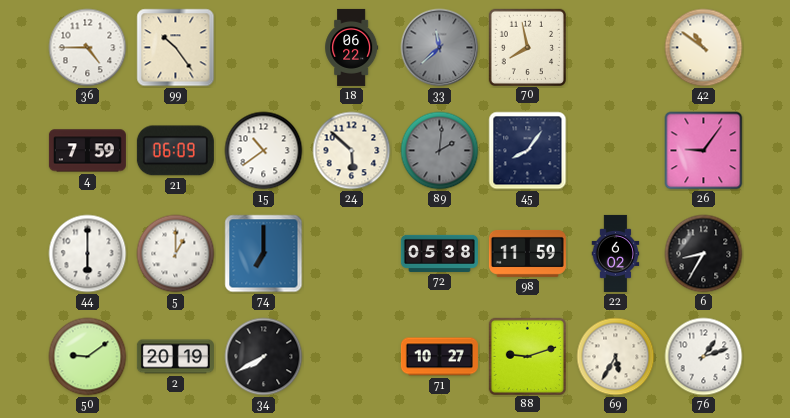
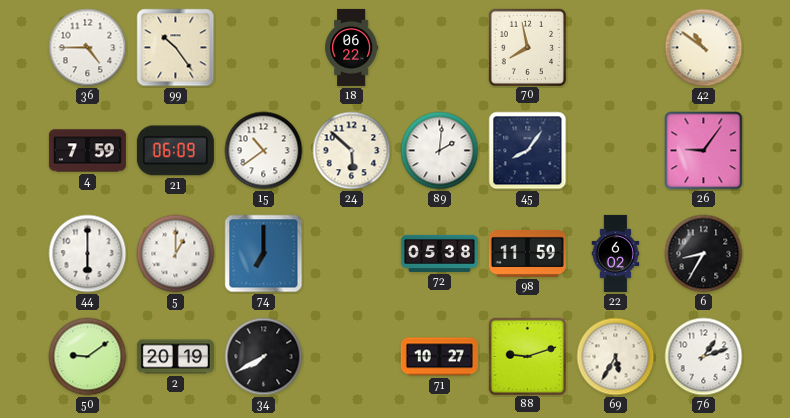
33: 11:38 -> none (440, 48)
89 dial: grey -> white (440, 151)
